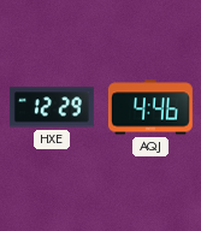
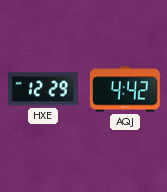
AQJ: 4:46 -> 4:42 (125, 89)
